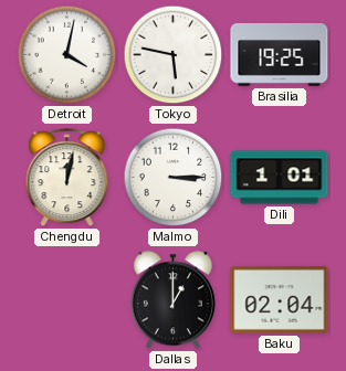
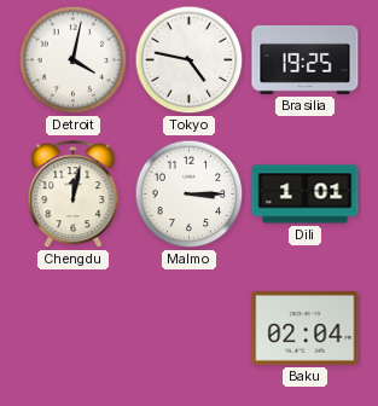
Tokyo: 5:47 -> 4:47 (190, 60)
Dallas: 1:00 -> none (172, 300)
